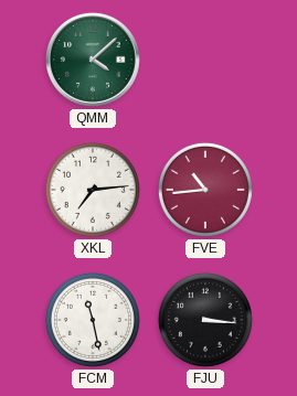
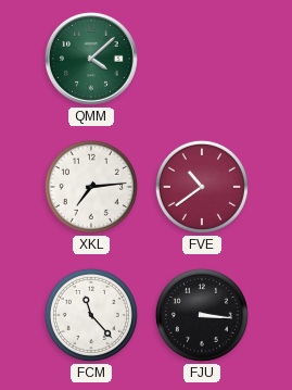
FVE: 10:44 -> 10:39 (202, 187)
FCM: 11:28 -> 11:23 (91, 315)
